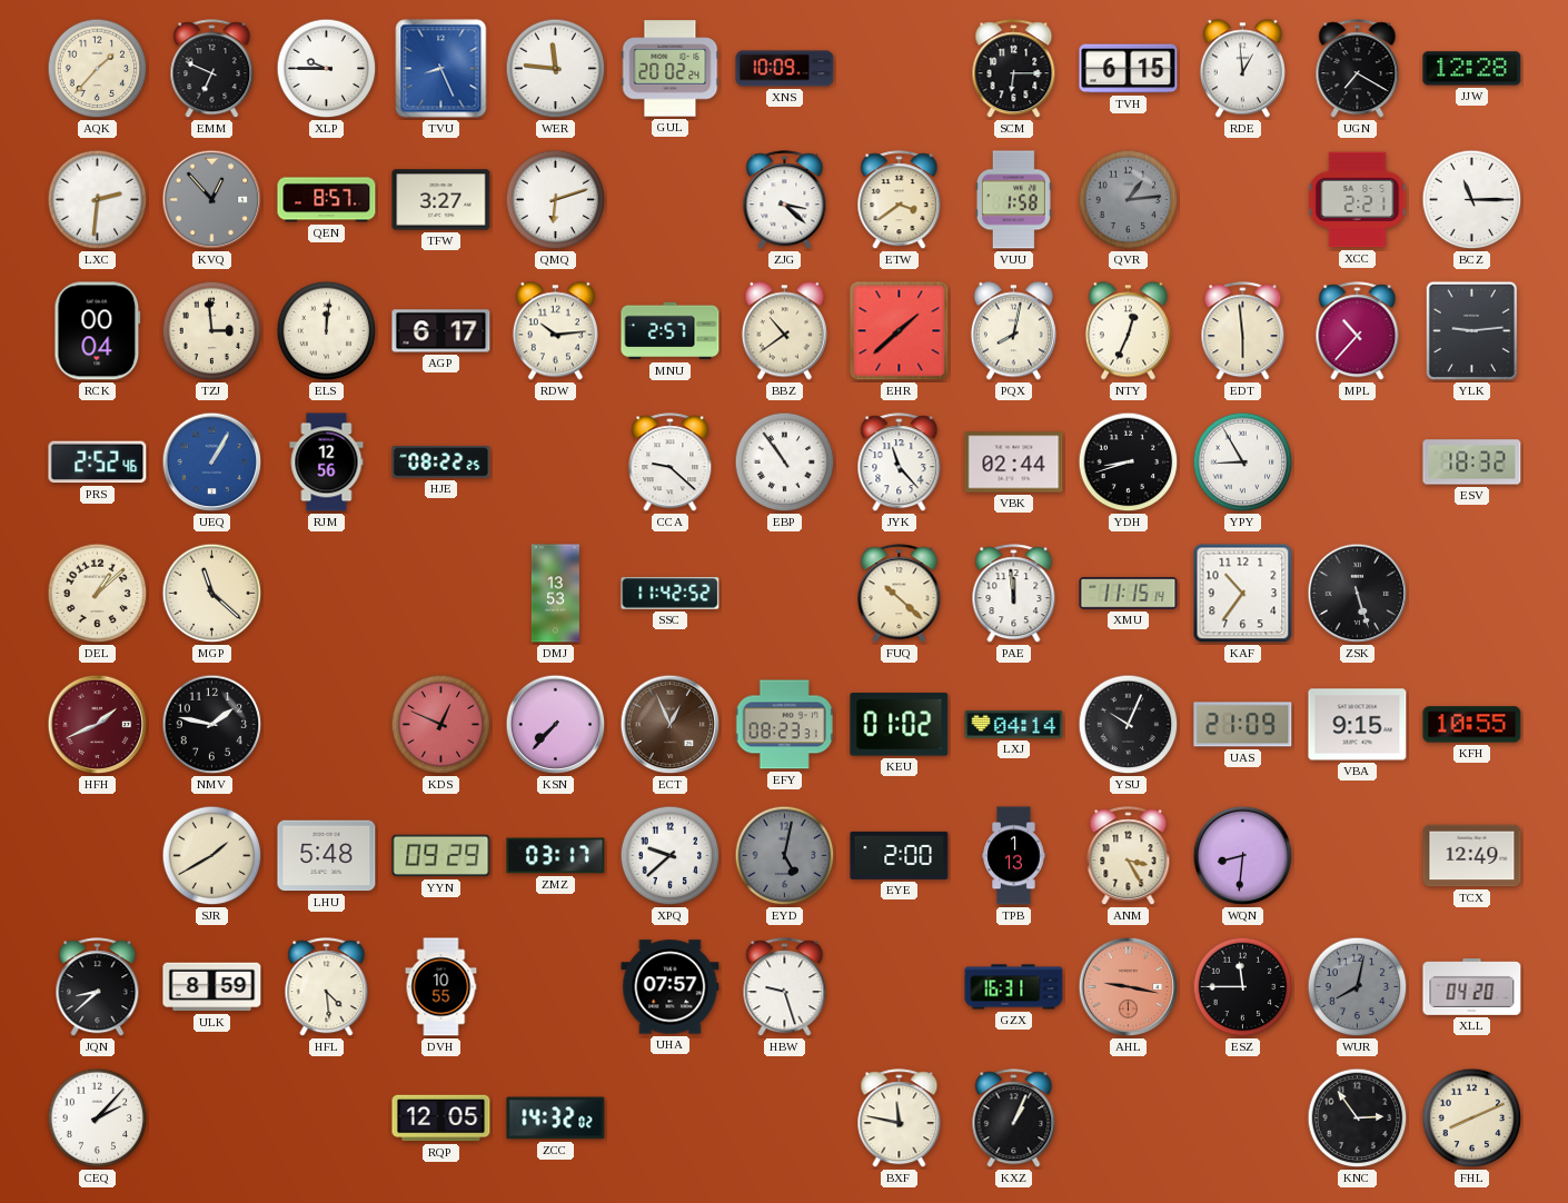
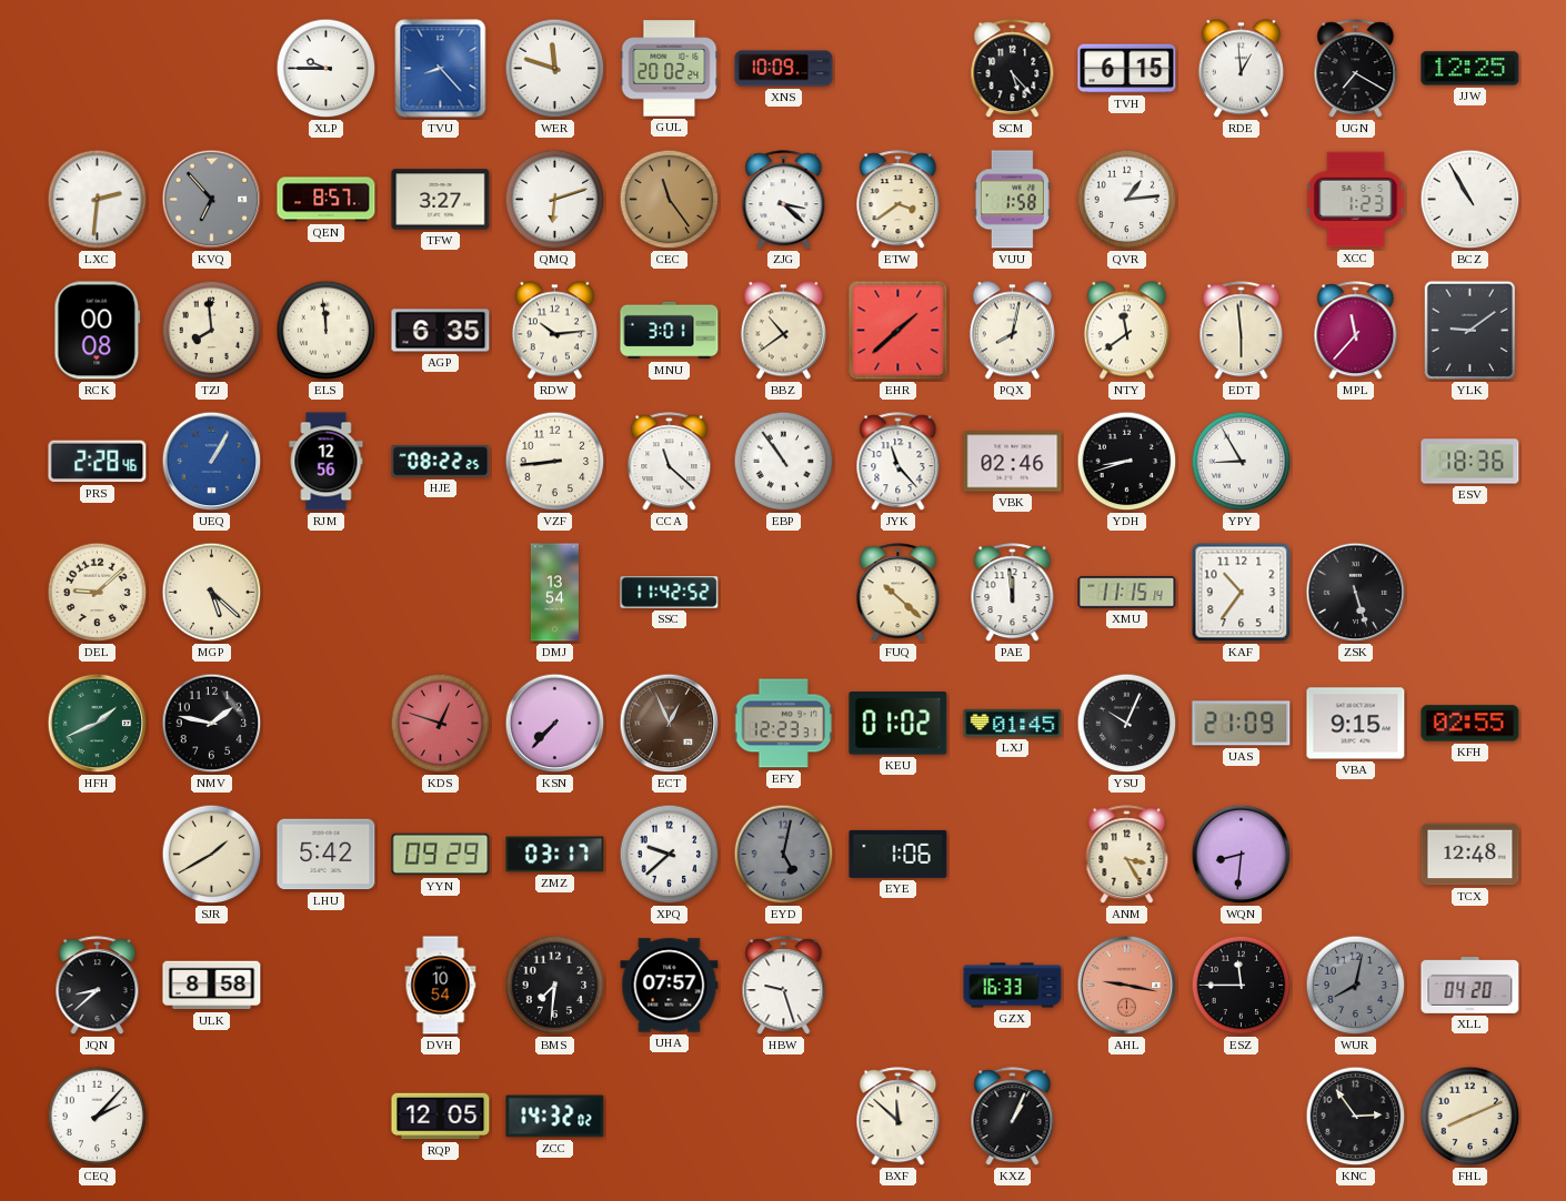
AQK: 1:37 -> none (98, 69)
EMM: 6:49 -> none (212, 69)
TVU: 8:26 -> 8:23 (441, 69)
WER: 11:46 -> 11:48 (555, 69)
SCM: 6:15 -> 5:23 (1013, 69)
JJW: 12:28 -> 12:25 (1470, 69)
KVQ: 12:53 -> 6:53 (212, 200)
CEC: none -> 11:24 (670, 200)
QVR dial: grey -> white (1127, 200)
XCC: 2:21 -> 1:23 (1356, 200)
BCZ: 11:15 -> 10:55 (1470, 200)
RCK: 00:04 -> 00:08 (98, 331)
TZJ: 2:59 -> 7:59 (212, 331)
ELS: 12:01 -> 11:59 (327, 331)
AGP: 6:17 -> 6:35 (441, 331)
MNU: 2:57 -> 3:01 (670, 331)
NTY: 12:34 -> 11:39 (1126, 331)
MPL: 10:37 -> 11:37 (1356, 331)
YLK: 9:14 -> 9:09 (1470, 331)
PRS: 2:52 -> 2:28 (98, 462)
VZF: none -> 8:44 (555, 462)
CCA: 9:22 -> 11:22 (670, 462)
VBK: 02:44 -> 02:46 (1013, 462)
ESV: 18:32 -> 18:36 (1470, 462)
DEL: 1:08 -> 9:08 (98, 593)
MGP: 11:22 -> 5:22 (212, 593)
DMJ: 13:53 -> 13:54 (554, 593)
HFH dial: burgundy -> green (98, 724)
KDS: 12:49 -> 12:48 (441, 724)
EFY: 08:23 -> 12:23 (783, 724)
LXJ: 04:14 -> 01:45 (1013, 723)
KFH: 10:55 -> 02:55 (1470, 724)
LHU: 5:48 -> 5:42 (327, 855)
EYE: 2:00 -> 1:06 (899, 854)
TPB: 1:13 -> none (1014, 856)
TCX: 12:49 -> 12:48 (1470, 855)
ULK: 8:59 -> 8:58 (212, 986)
HFL: 4:29 -> none (327, 987)
DVH: 10:55 -> 10:54 (441, 986)
BMS: none -> 7:31 (555, 986)
GZX: 16:31 -> 16:33 (1013, 986)
BXF: 11:47 -> 11:52 (899, 1117)
